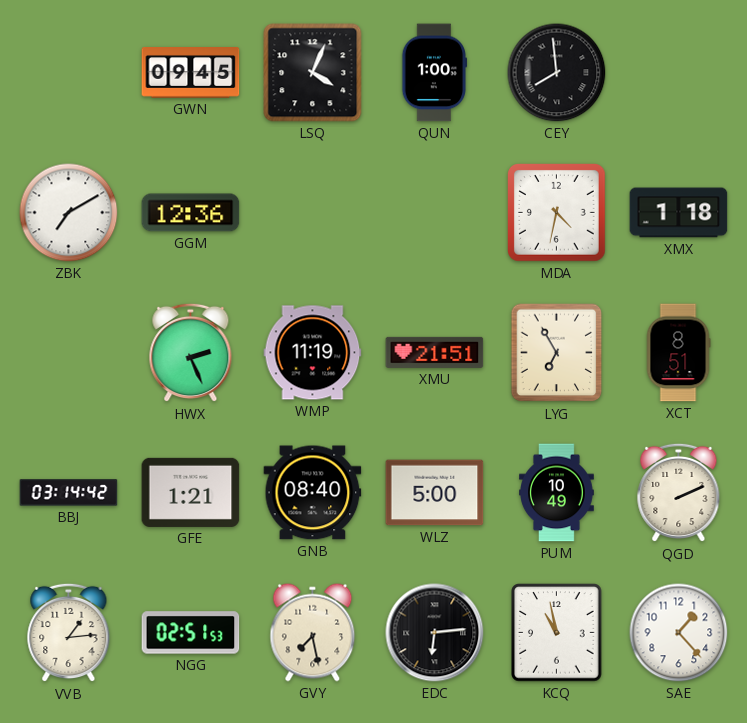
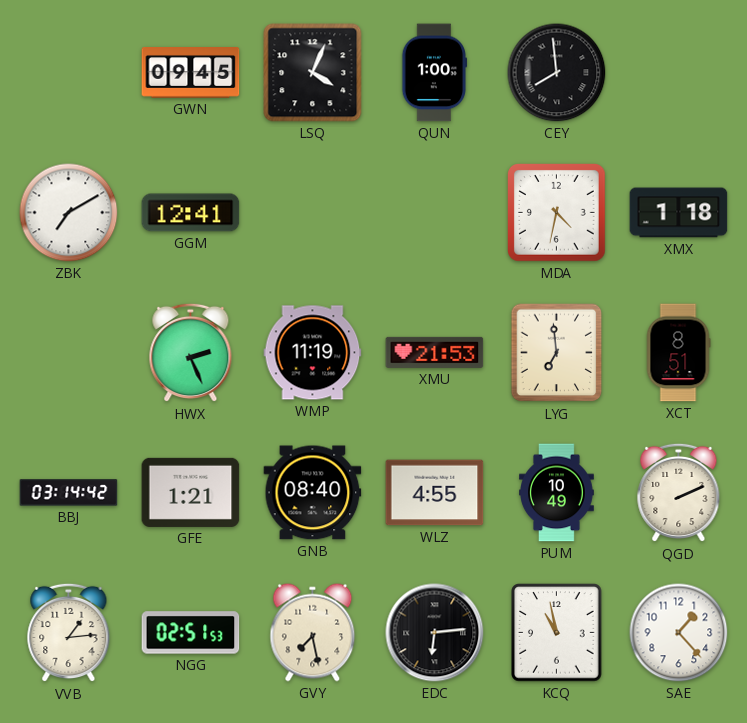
GGM: 12:36 -> 12:41 (191, 213)
XMU: 21:51 -> 21:53 (435, 352)
LYG: 6:55 -> 6:59 (557, 353)
WLZ: 5:00 -> 4:55 (435, 493)
